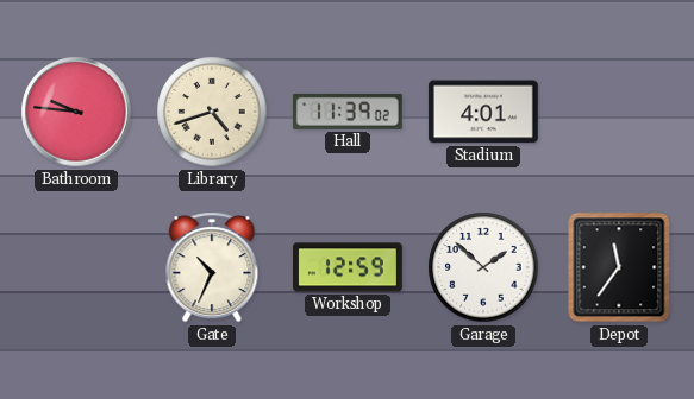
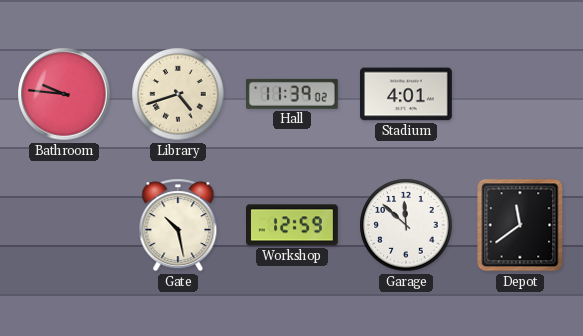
Gate: 10:34 -> 10:28 (178, 225)
Garage: 1:52 -> 11:52 (406, 225)
Depot: 11:36 -> 11:39 (520, 225)
